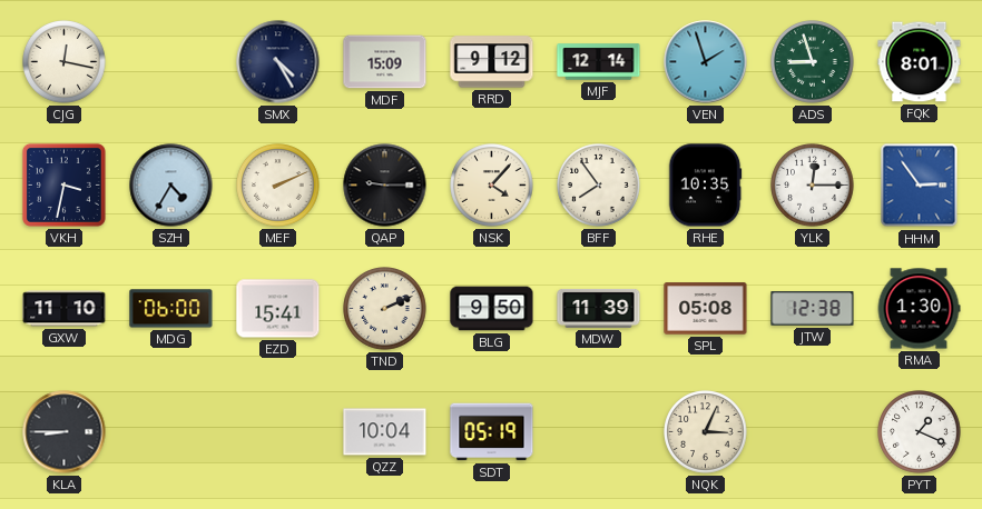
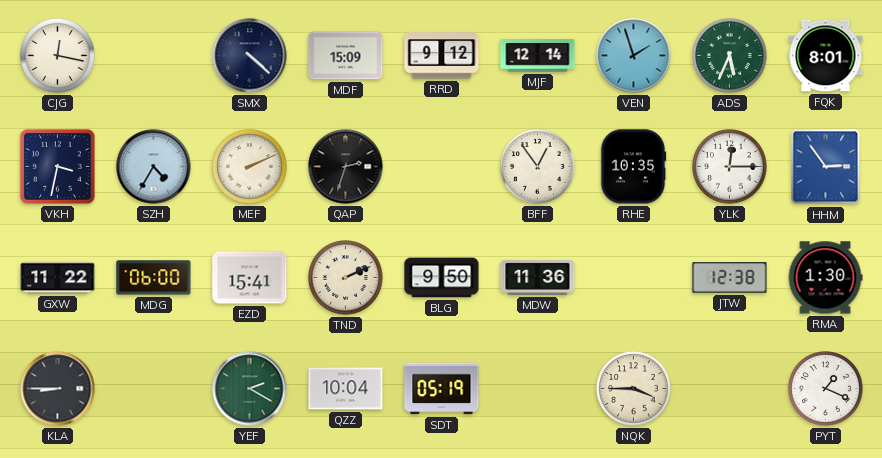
SMX: 4:25 -> 4:22 (250, 56)
ADS: 8:57 -> 5:34 (730, 56)
QAP: 9:15 -> 2:33 (346, 167)
NSK: 4:07 -> none (492, 186)
BFF: 7:54 -> 12:54 (538, 167)
GXW: 11:10 -> 11:22 (58, 278)
MDW: 11:39 -> 11:36 (538, 277)
SPL: 05:08 -> none (706, 309)
YEF: none -> 2:20 (250, 389)
NQK: 3:04 -> 3:45 (634, 389)
